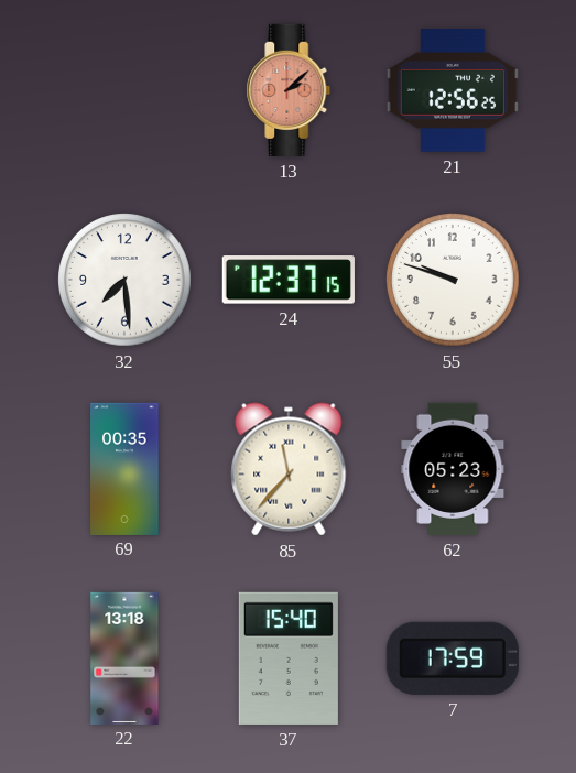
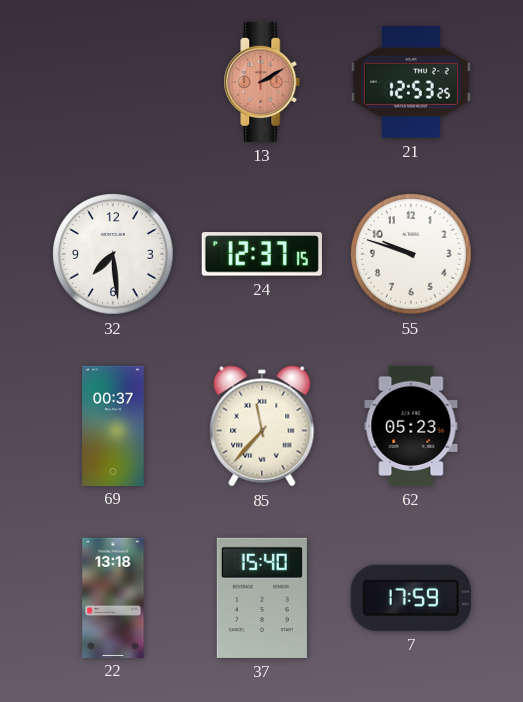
13: 2:08 -> 2:10 (262, 82)
21: 12:56 -> 12:53 (411, 83)
69: 00:35 -> 00:37 (113, 425)
